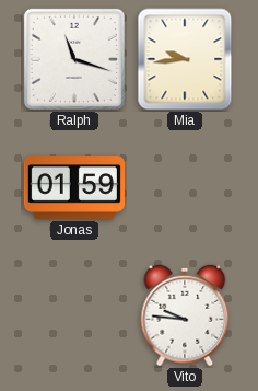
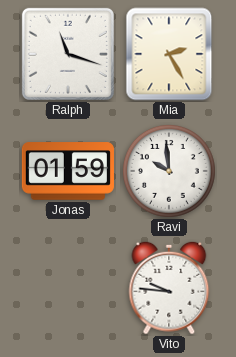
Mia: 9:44 -> 2:25 (169, 54)
Ravi: none -> 9:59 (169, 171)
